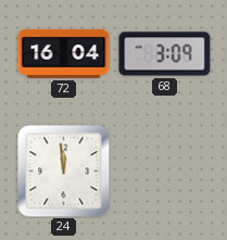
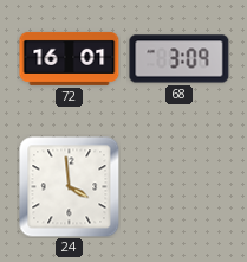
72: 16:04 -> 16:01 (70, 58)
24: 11:59 -> 3:59 (70, 187)
